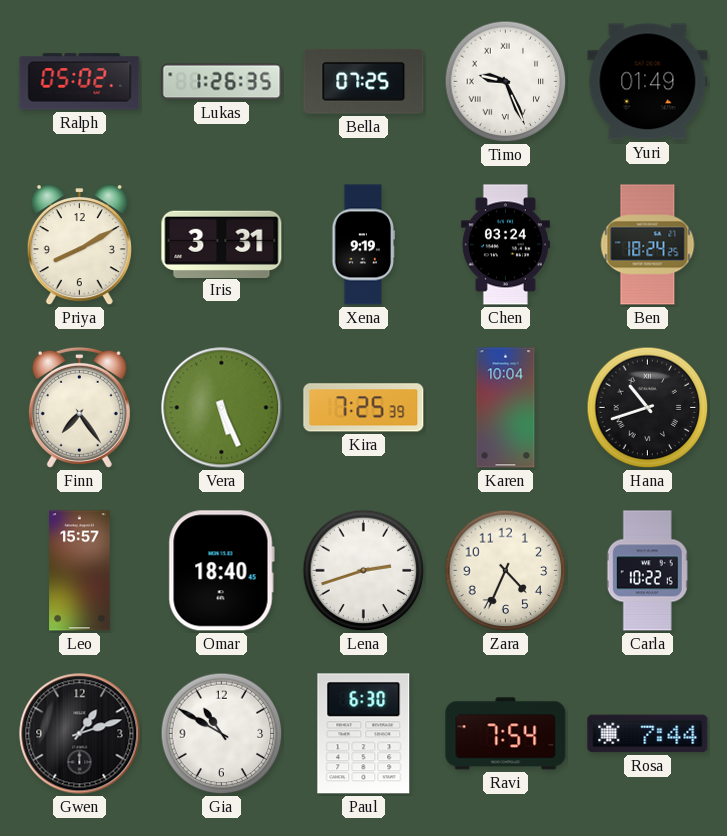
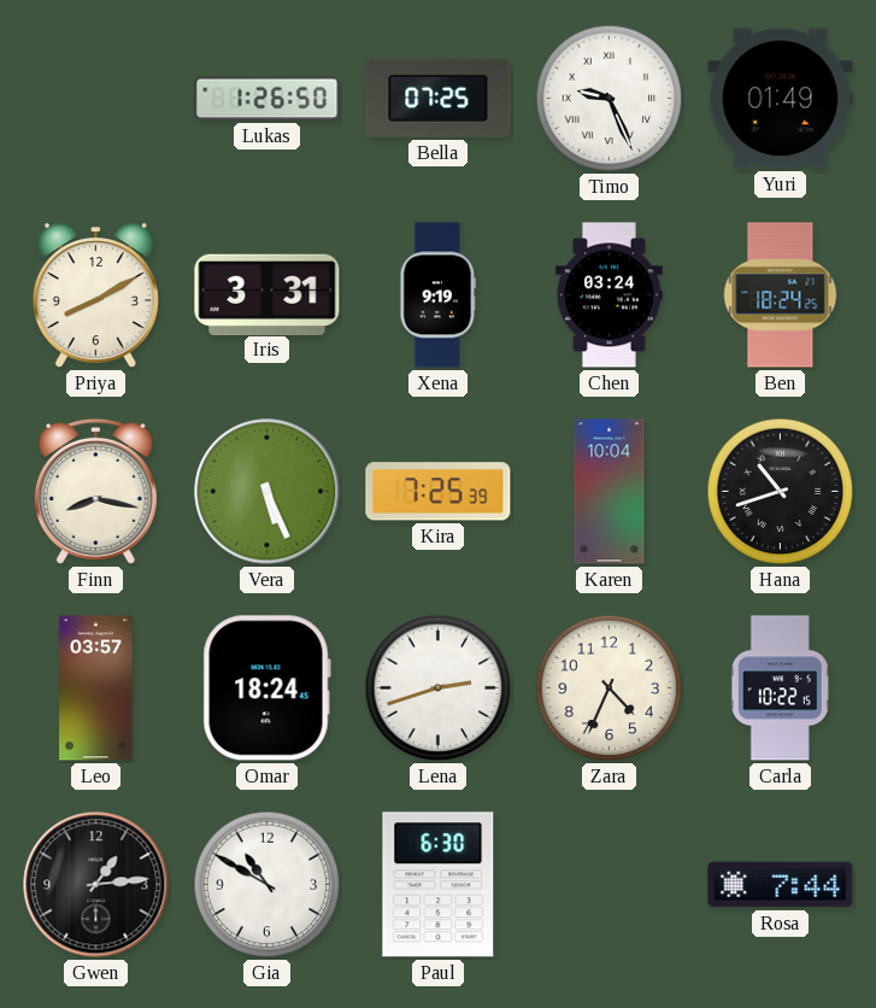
Ralph: 05:02 -> none (80, 82)
Lukas: 1:26:35 -> 1:26:50 (267, 99)
Finn: 7:24 -> 8:17 (95, 491)
Leo: 15:57 -> 03:57 (96, 688)
Omar: 18:40 -> 18:24 (266, 688)
Gwen: 1:12 -> 1:14 (96, 885)
Ravi: 7:54 -> none (506, 734)
